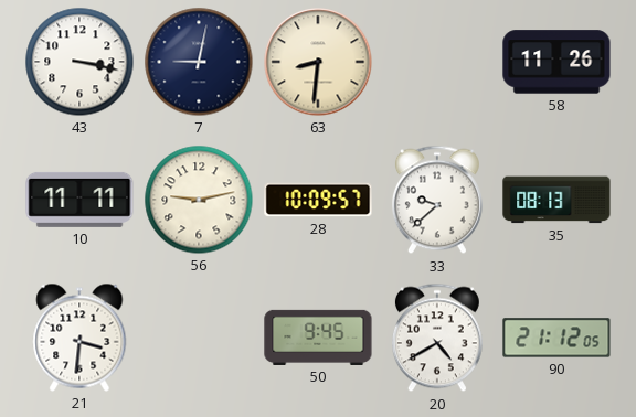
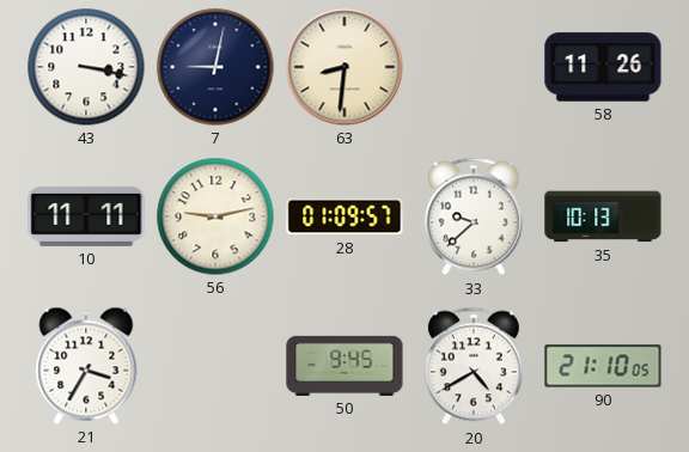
28: 10:09 -> 01:09 (344, 216)
35: 08:13 -> 10:13 (603, 216)
21: 3:31 -> 3:35 (86, 366)
90: 21:12 -> 21:10 (603, 366)
